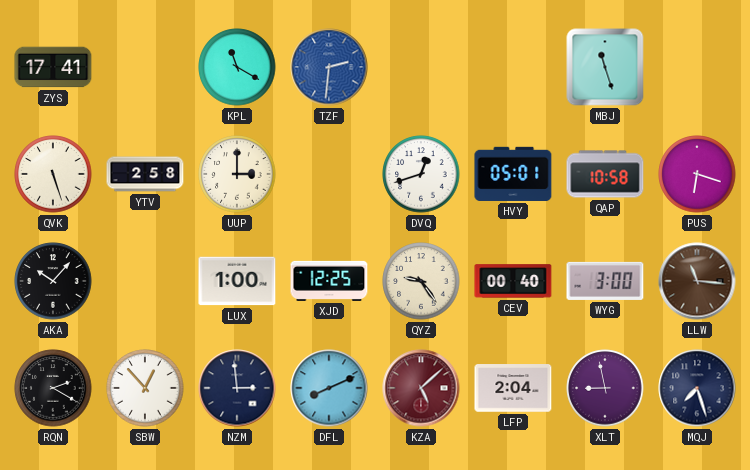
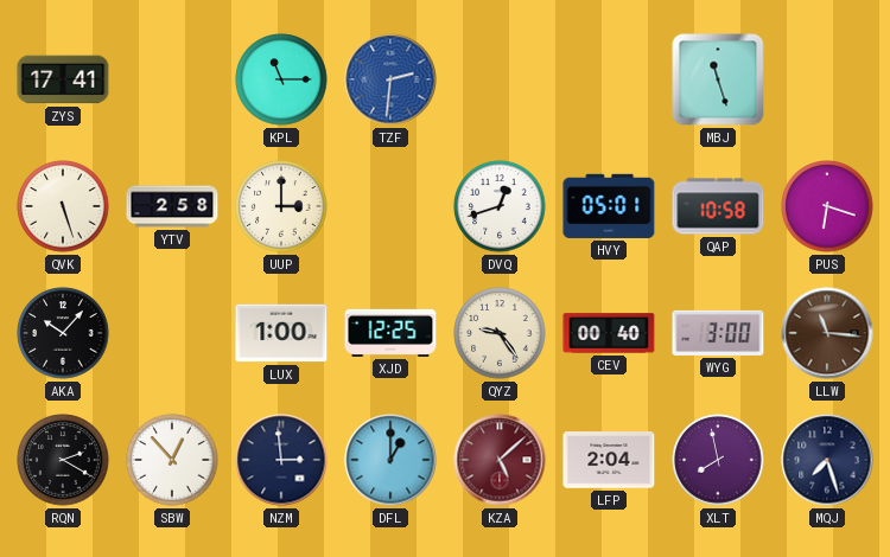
KPL: 11:20 -> 11:15 (281, 79)
DFL: 8:11 -> 1:00 (390, 460)
XLT: 8:58 -> 7:58 (718, 460)
